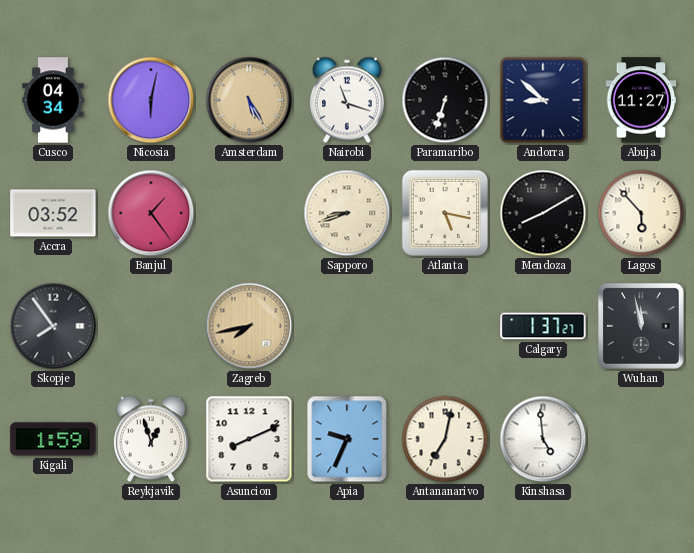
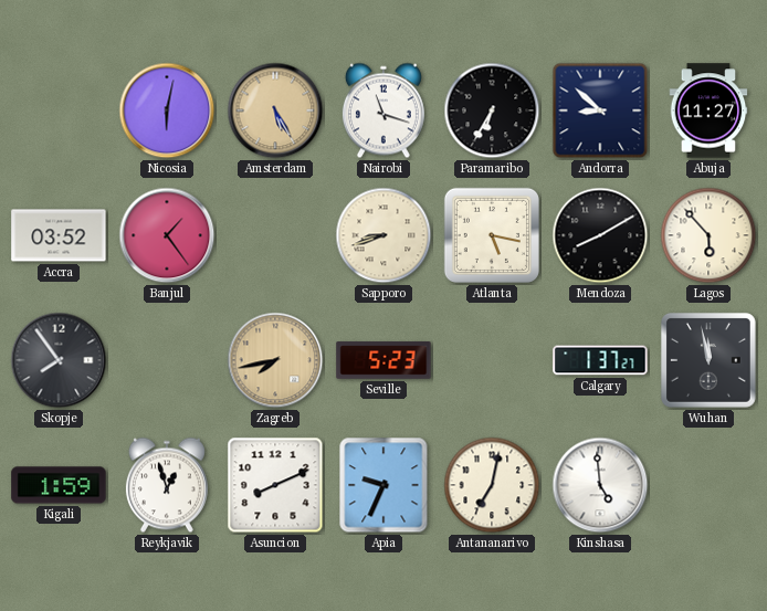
Cusco: 04:34 -> none (53, 100)
Paramaribo: 6:33 -> 6:35 (492, 110)
Seville: none -> 5:23 (383, 360)
